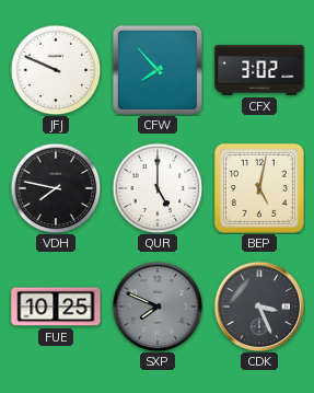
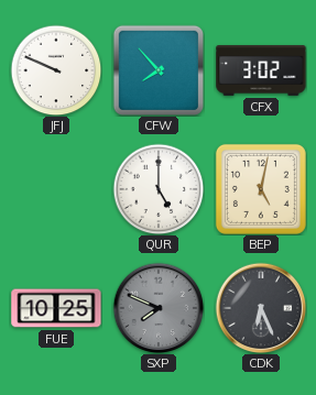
VDH: 7:47 -> none (56, 188)
CDK: 3:26 -> 6:26 (261, 308)
